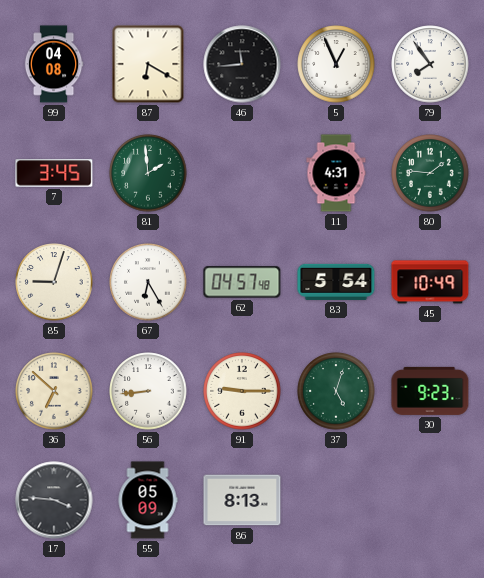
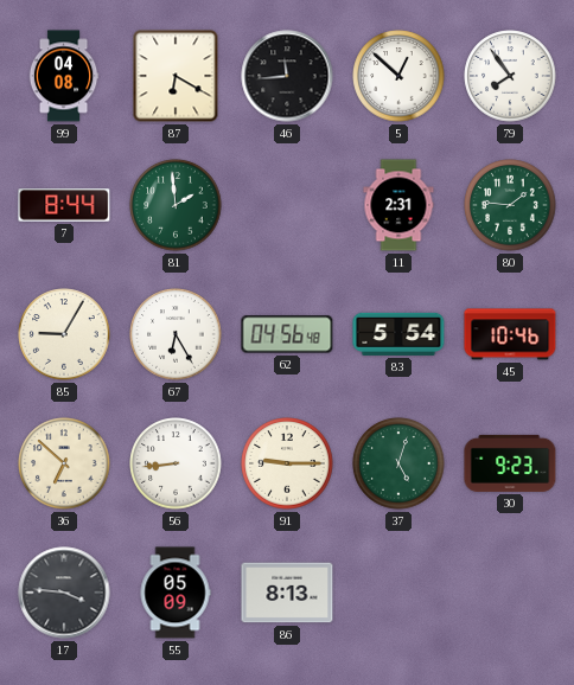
5: 12:56 -> 12:52 (398, 76)
7: 3:45 -> 8:44 (64, 205)
11: 4:31 -> 2:31 (398, 205)
85: 9:03 -> 9:05 (64, 334)
62: 04:57 -> 04:56 (287, 334)
45: 10:49 -> 10:46 (510, 334)
